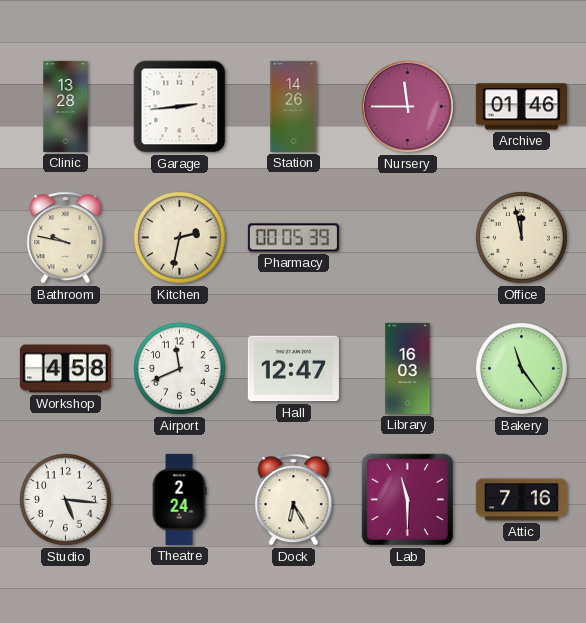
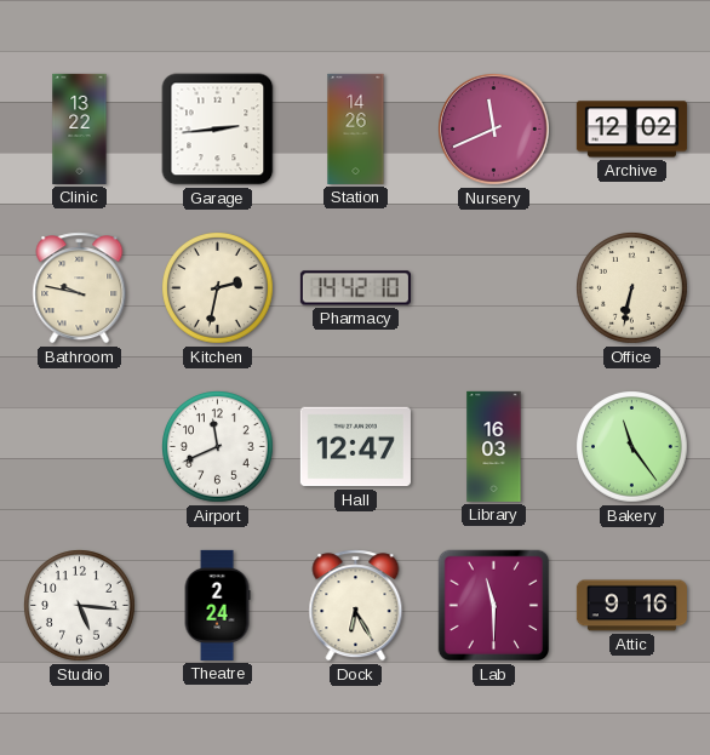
Clinic: 13:28 -> 13:22 (80, 128)
Nursery: 11:45 -> 11:41 (494, 130)
Archive: 01:46 -> 12:02 (631, 130)
Pharmacy: 00:05 -> 14:42 (355, 288)
Office: 11:58 -> 6:32 (632, 288)
Workshop: 4:58 -> none (65, 369)
Attic: 7:16 -> 9:16 (631, 606)
